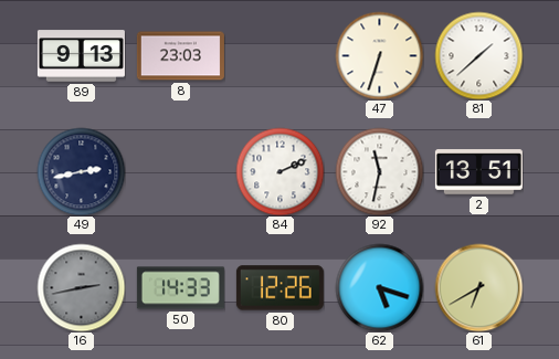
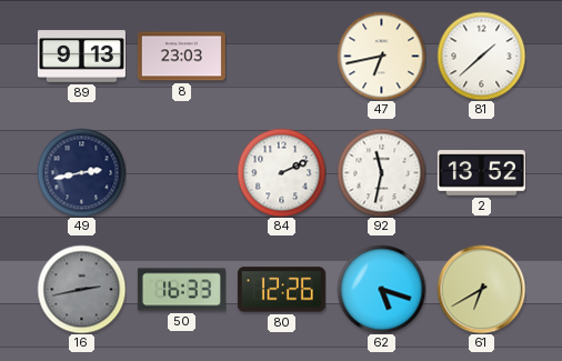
47: 6:33 -> 6:43 (381, 56)
2: 13:51 -> 13:52 (481, 173)
50: 14:33 -> 16:33 (181, 290)
